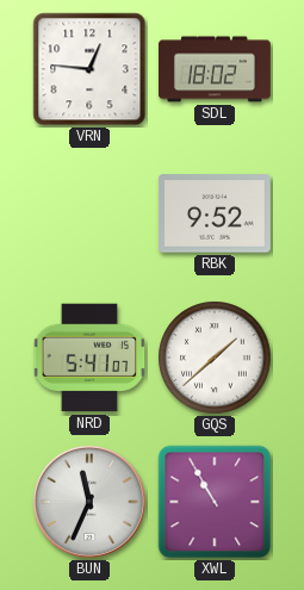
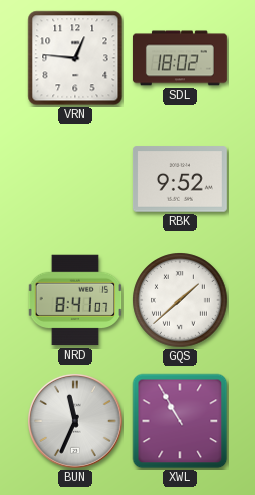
NRD: 5:41 -> 8:41 (75, 300)
